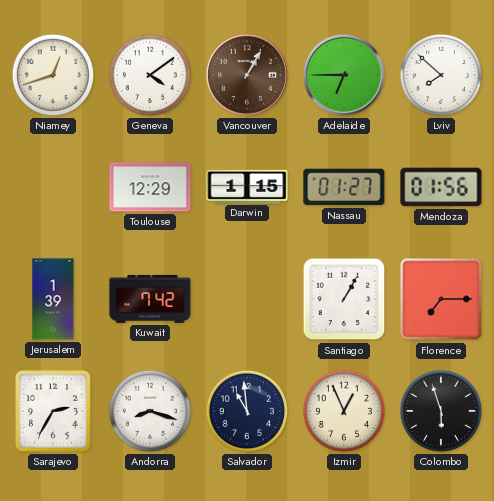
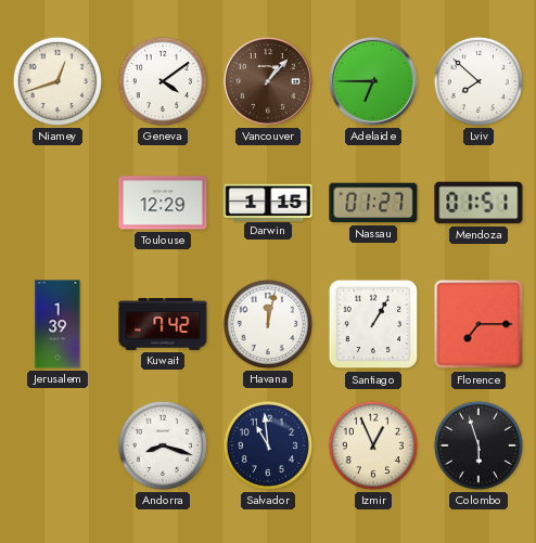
Vancouver: 1:05 -> 1:07 (268, 81)
Mendoza: 01:56 -> 01:51 (478, 203)
Havana: none -> 12:02 (268, 324)
Sarajevo: 2:35 -> none (54, 412)
